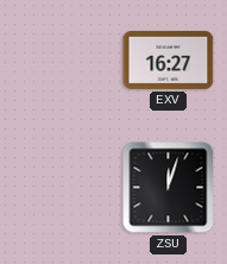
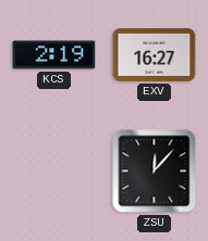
KCS: none -> 2:19 (54, 55)
ZSU: 12:03 -> 12:07 (155, 172)
